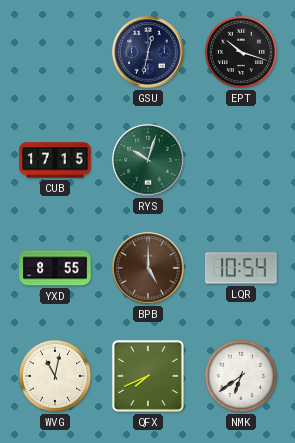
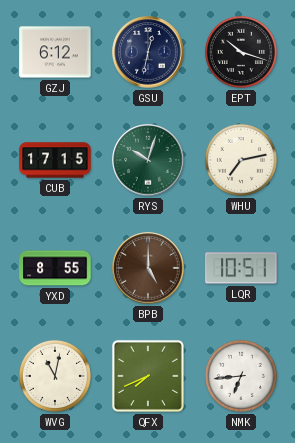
GZJ: none -> 6:12 (55, 52)
WHU: none -> 7:13 (241, 160)
LQR: 10:54 -> 10:51 (241, 268)
NMK: 6:39 -> 6:44 (241, 376)
